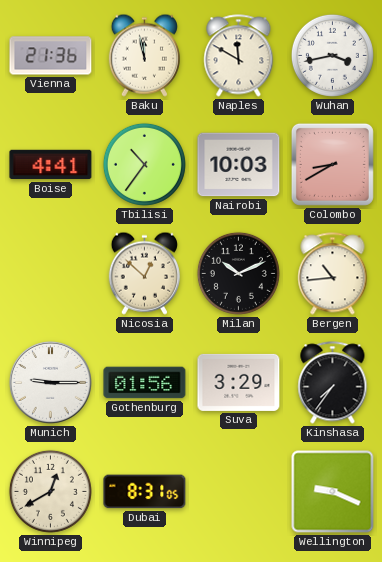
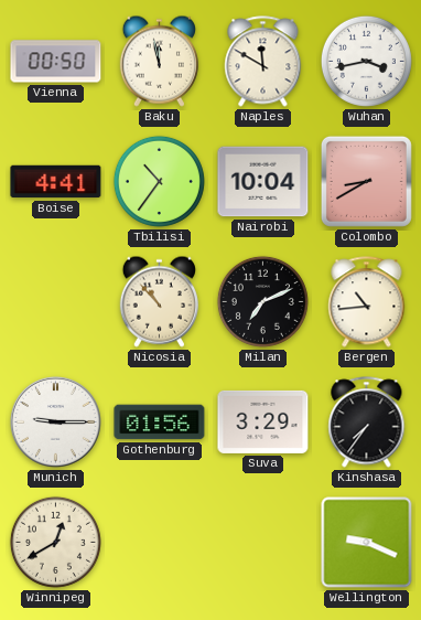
Vienna: 21:36 -> 00:50 (56, 62)
Nairobi: 10:03 -> 10:04 (263, 182)
Nicosia: 12:52 -> 10:53 (159, 301)
Milan: 10:11 -> 7:11 (262, 301)
Dubai: 8:31 -> none (145, 492)
